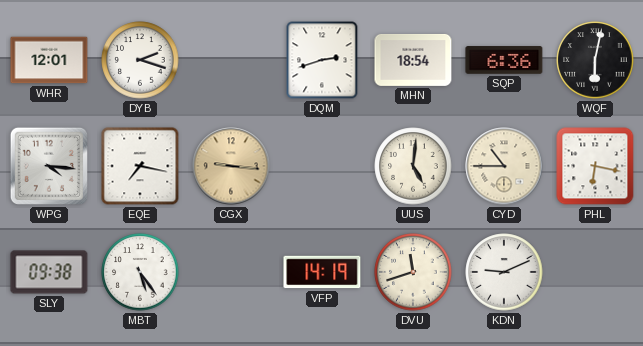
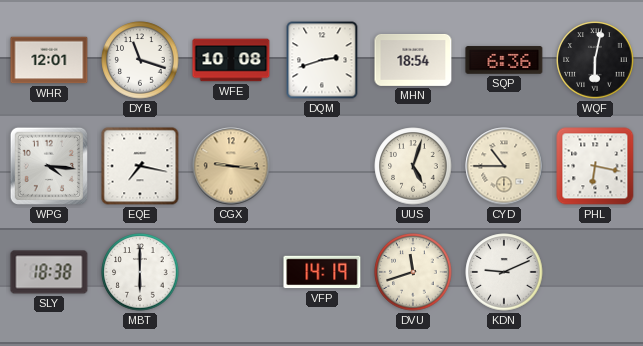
DYB: 2:18 -> 11:18 (140, 60)
WFE: none -> 10:08 (231, 60)
UUS: 5:01 -> 5:03 (413, 166)
SLY: 09:38 -> 18:38 (49, 272)
MBT: 5:24 -> 6:00 (140, 272)
